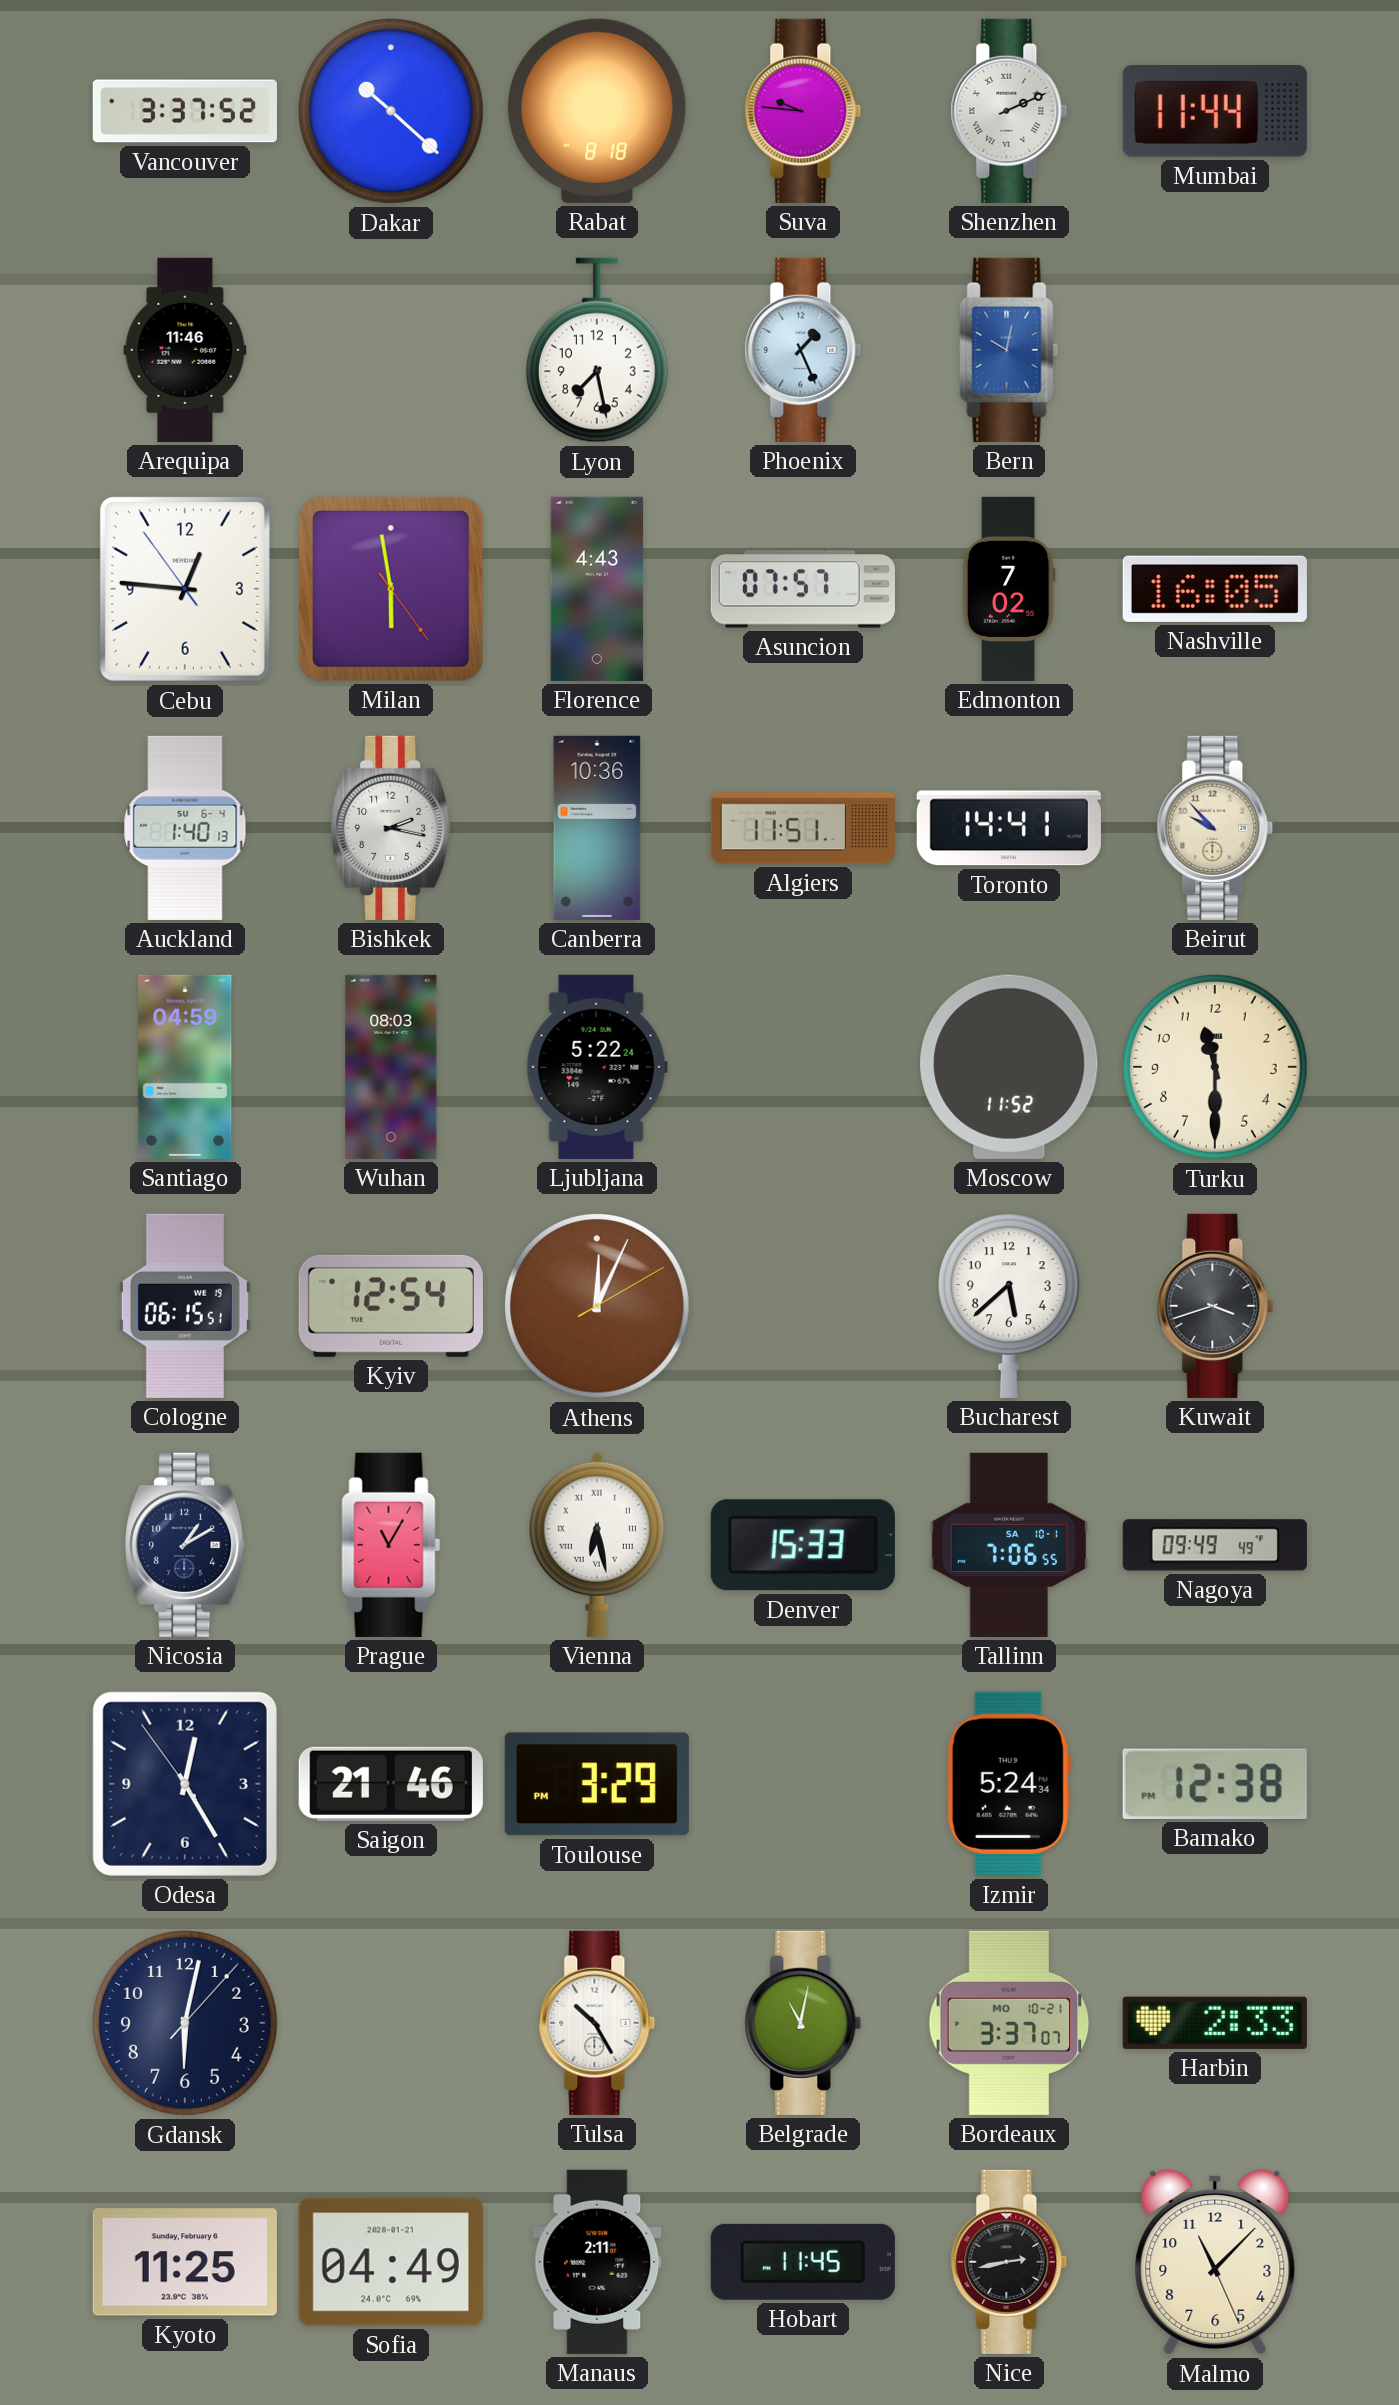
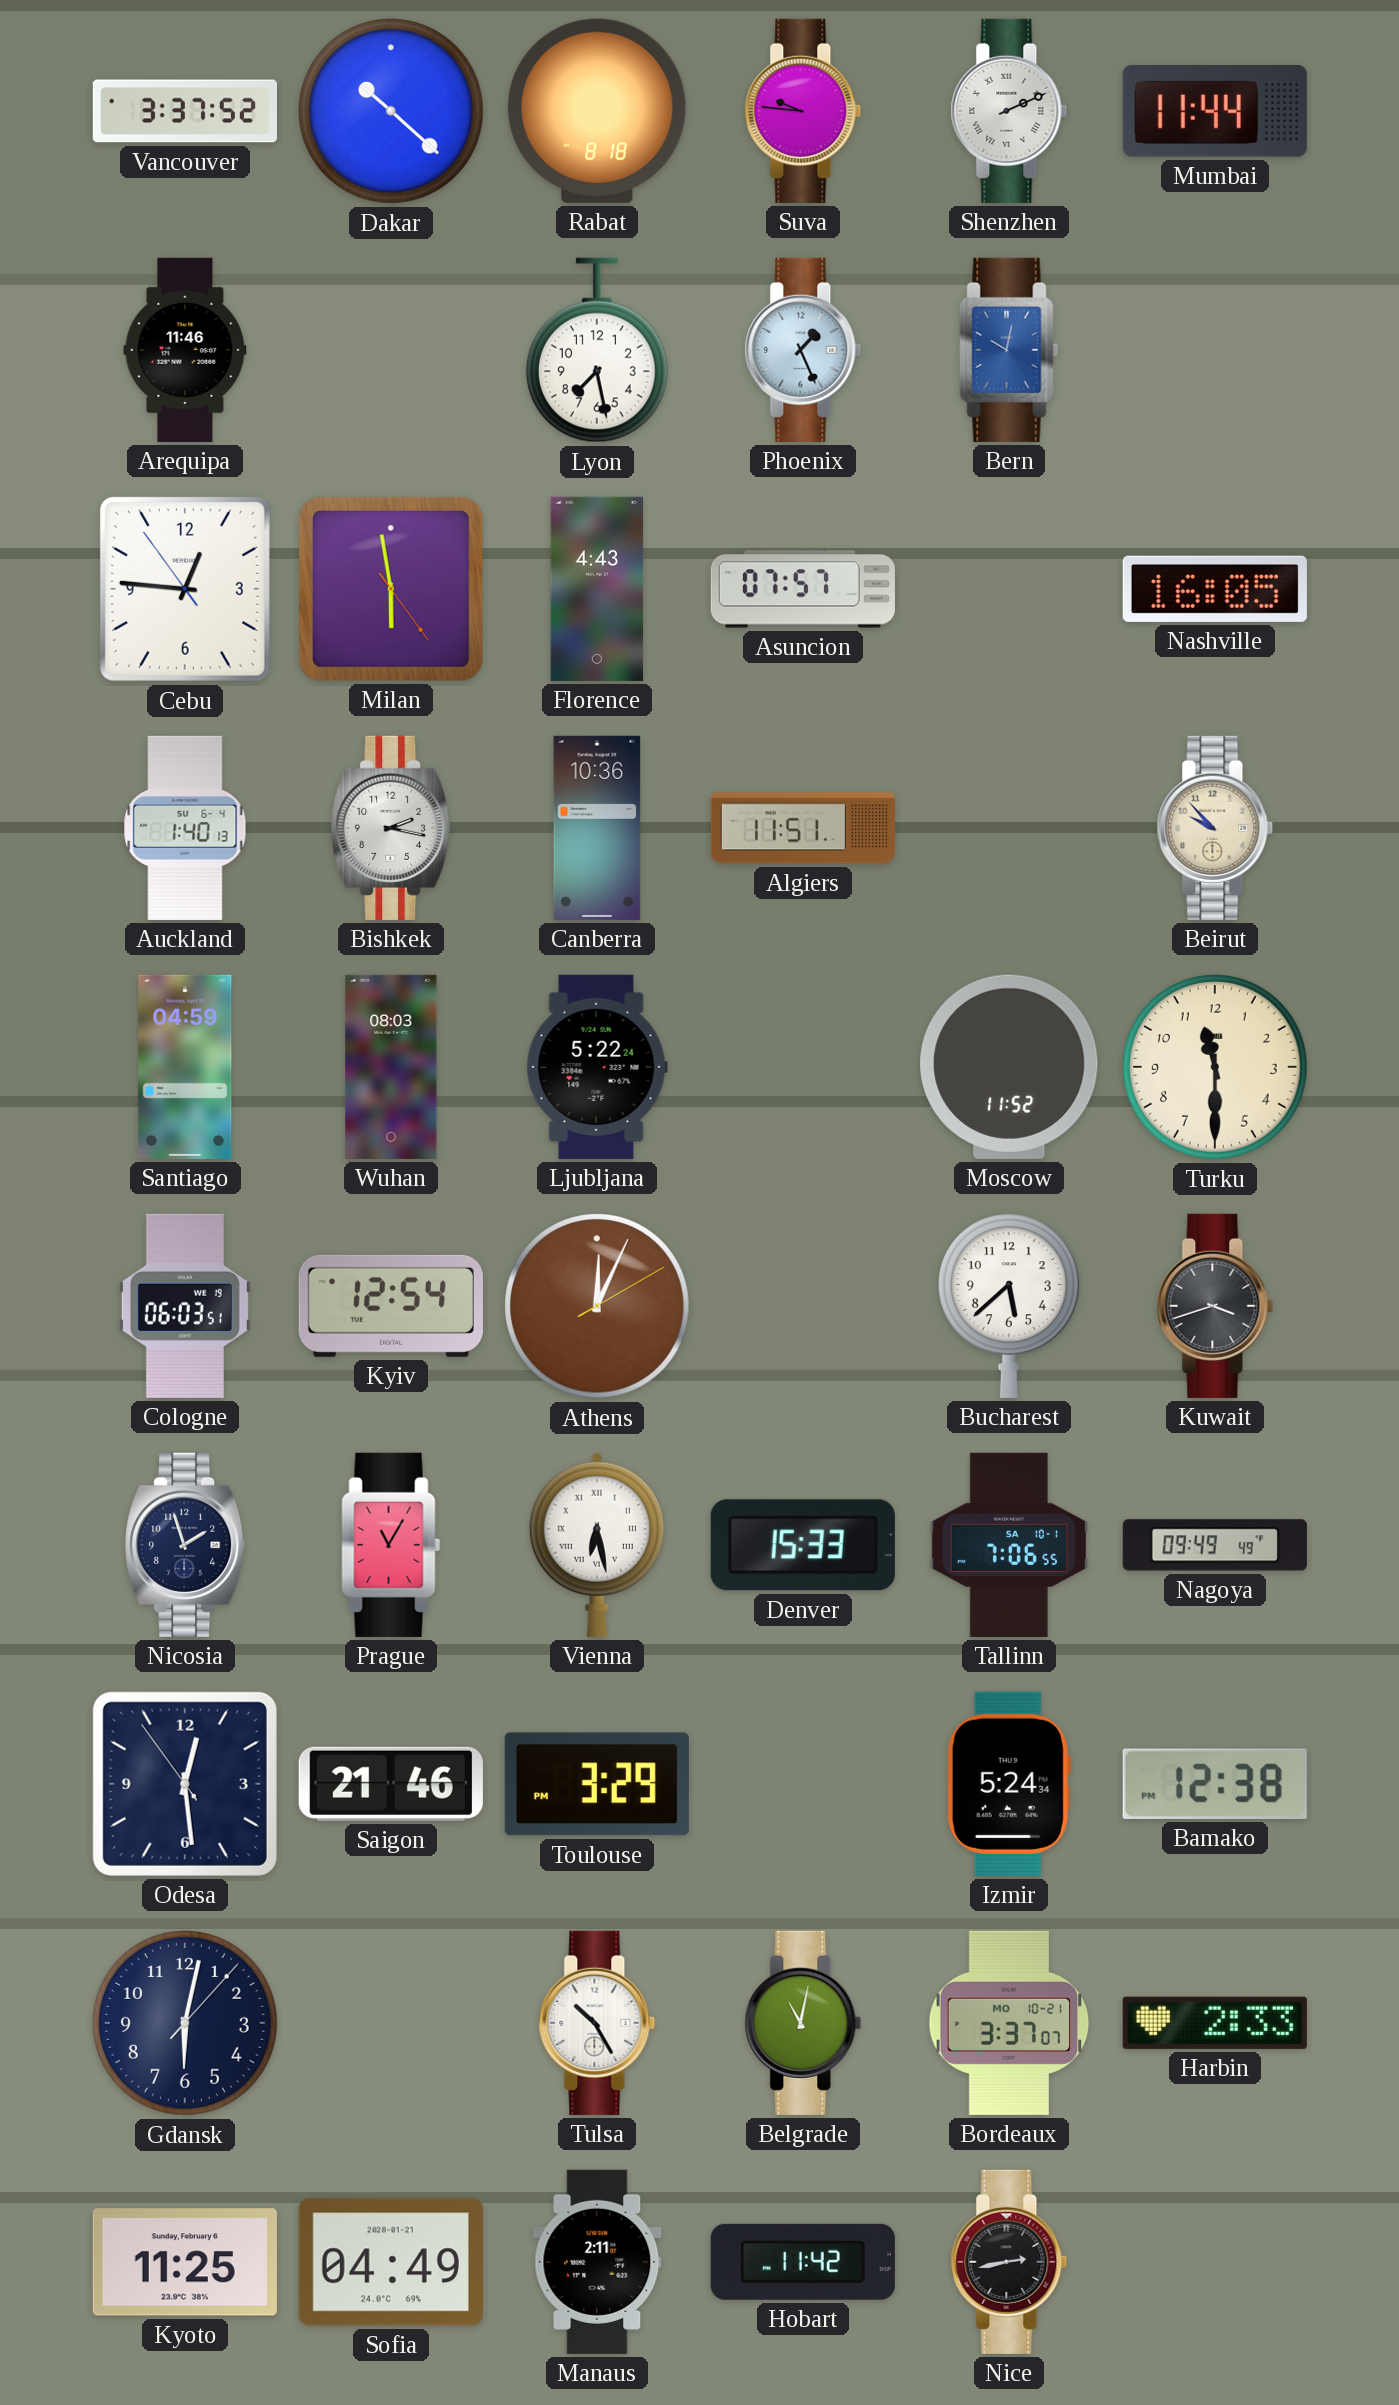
Edmonton: 7:02 -> none (1009, 589)
Toronto: 14:41 -> none (1009, 828)
Cologne: 06:15 -> 06:03 (185, 1306)
Nicosia: 1:10 -> 1:57 (186, 1545)
Odesa: 12:24 -> 12:28 (185, 1784)
Hobart: 11:45 -> 11:42 (803, 2262)
Malmo: 11:07 -> none (1215, 2262)
